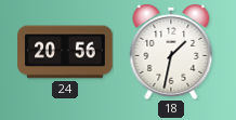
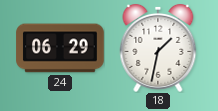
24: 20:56 -> 06:29 (60, 48)
